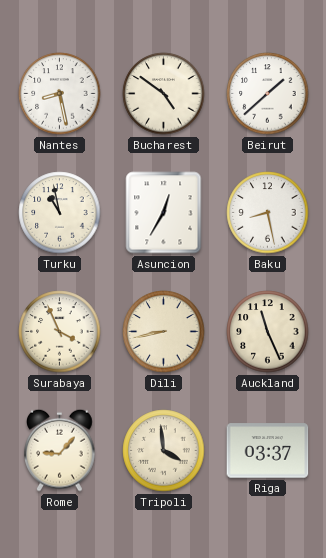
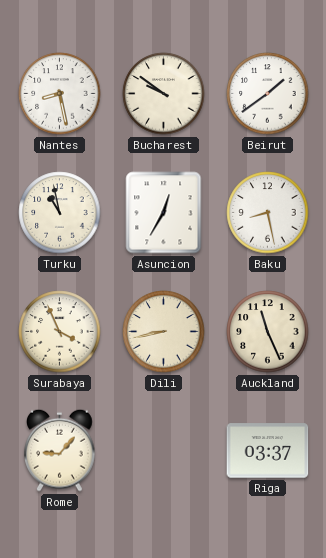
Bucharest: 4:51 -> 9:51 (164, 94)
Beirut: 1:38 -> 1:39 (268, 94)
Tripoli: 3:59 -> none (164, 451)
